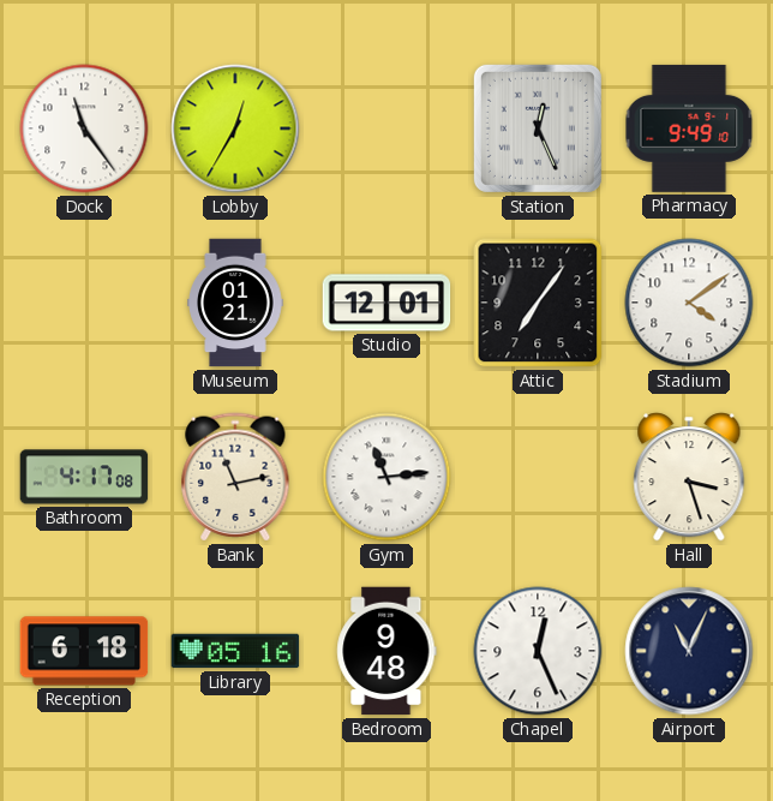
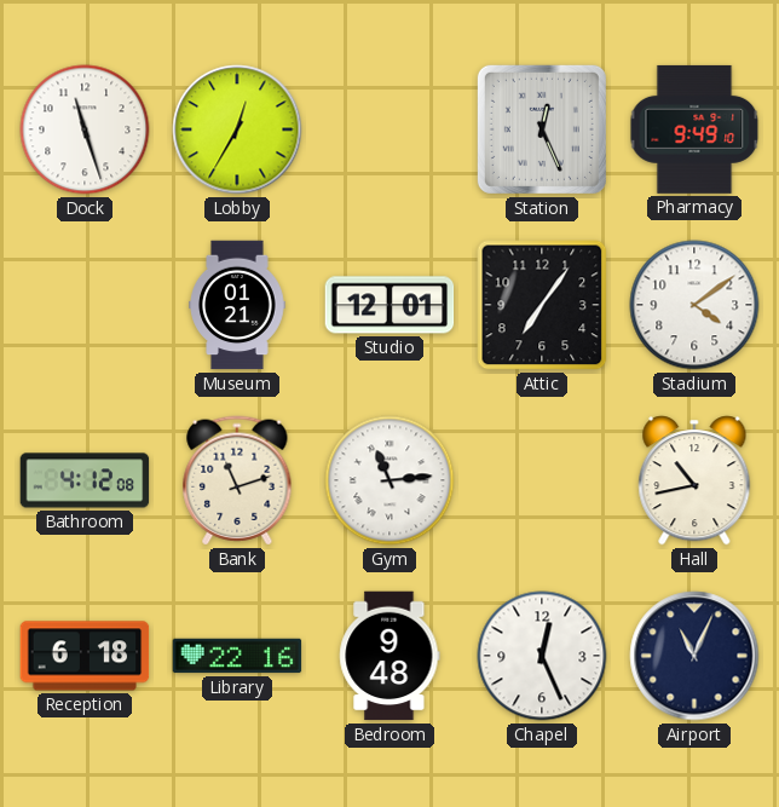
Dock: 11:24 -> 11:27 (85, 129)
Bathroom: 4:17 -> 4:12 (85, 480)
Bank: 11:13 -> 11:12 (237, 480)
Hall: 3:27 -> 10:43 (694, 480)
Library: 05:16 -> 22:16 (237, 656)
